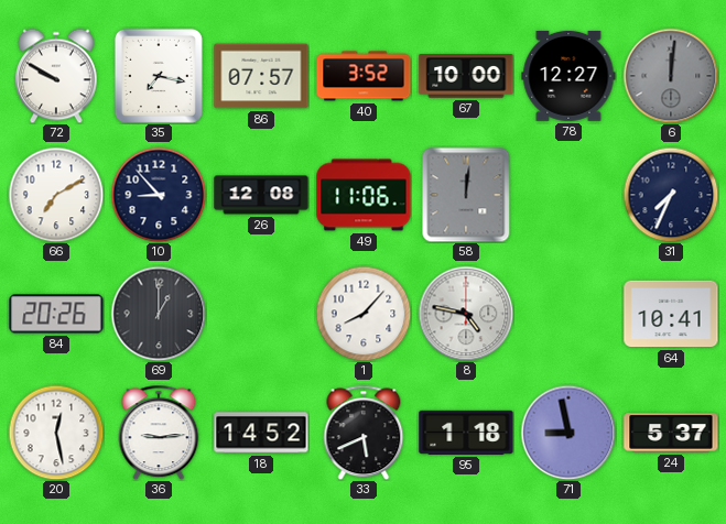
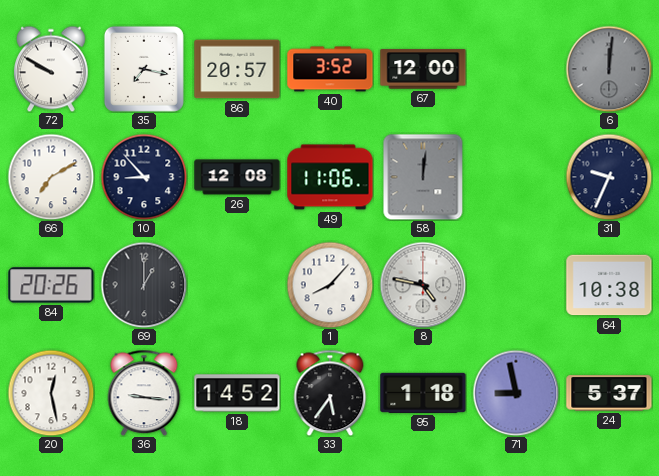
86: 07:57 -> 20:57 (237, 69)
67: 10:00 -> 12:00 (423, 69)
78: 12:27 -> none (568, 76)
31: 7:34 -> 9:34 (609, 177)
64: 10:41 -> 10:38 (609, 285)
36: 9:14 -> 9:16 (144, 393)
33: 5:41 -> 5:36 (330, 393)
